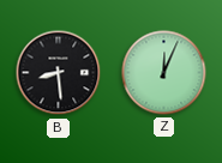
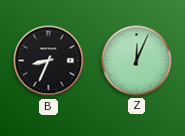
B: 8:29 -> 8:34 (49, 61)
